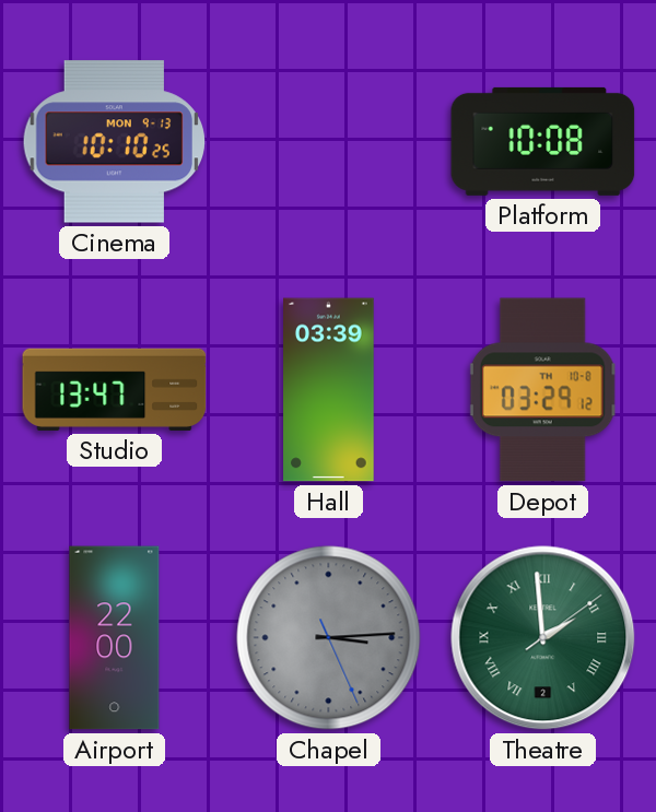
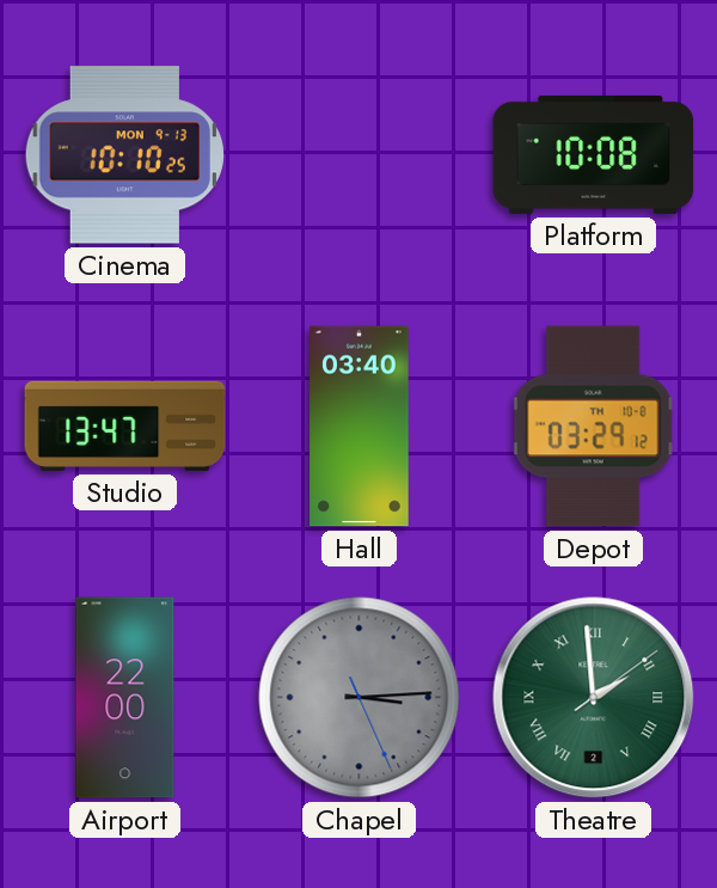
Hall: 03:39 -> 03:40 (360, 427)
